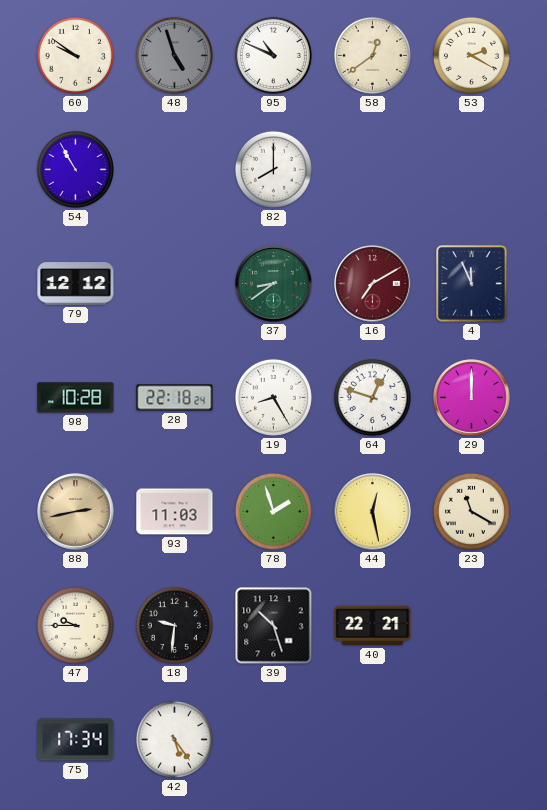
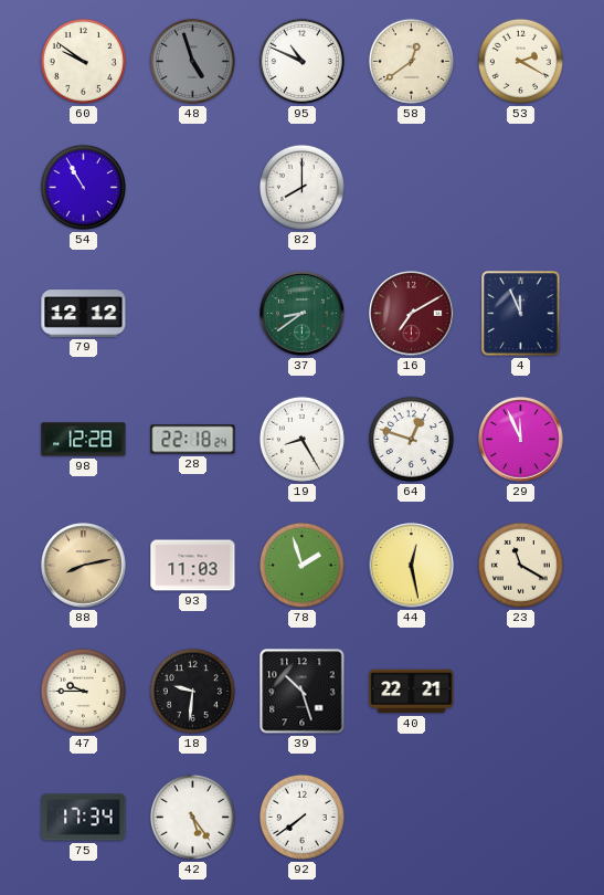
98: 10:28 -> 12:28 (84, 440)
29: 12:00 -> 11:56 (521, 440)
88: 2:43 -> 8:13 (84, 566)
92: none -> 7:39 (301, 817)
